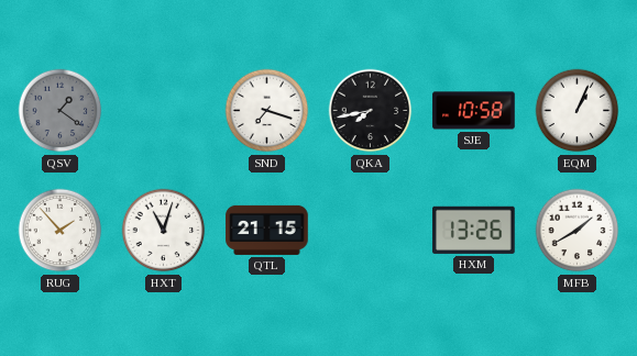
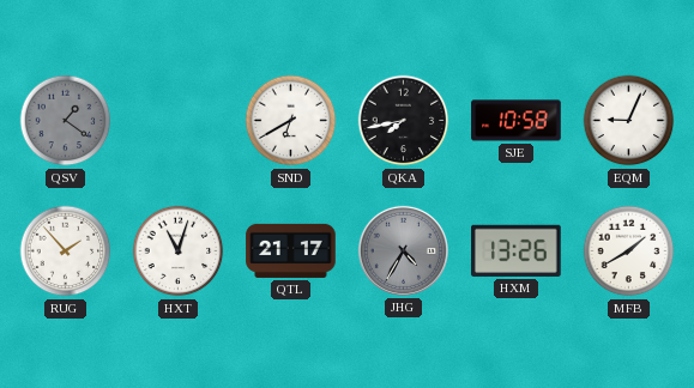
SND: 7:18 -> 6:40 (291, 121)
EQM: 1:04 -> 9:04 (629, 121)
QTL: 21:15 -> 21:17 (291, 250)
JHG: none -> 4:35 (403, 250)
